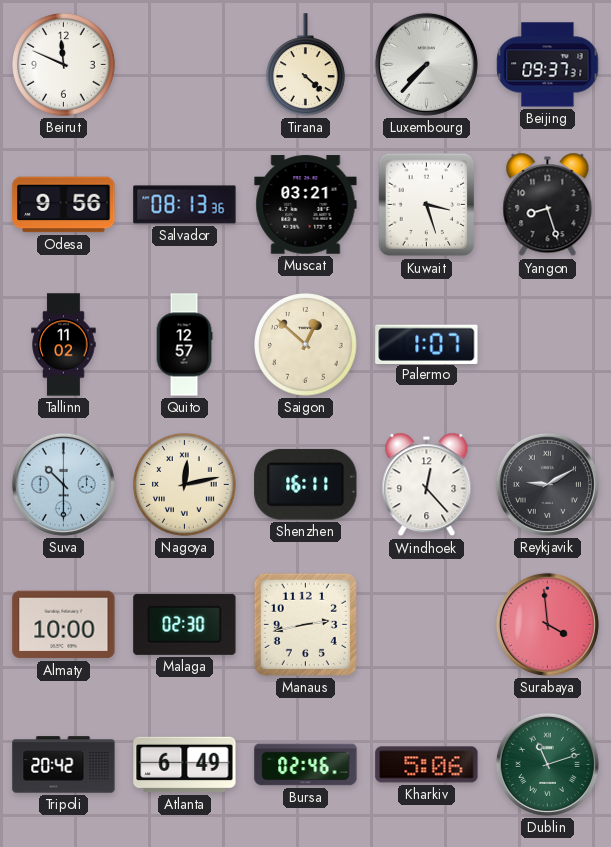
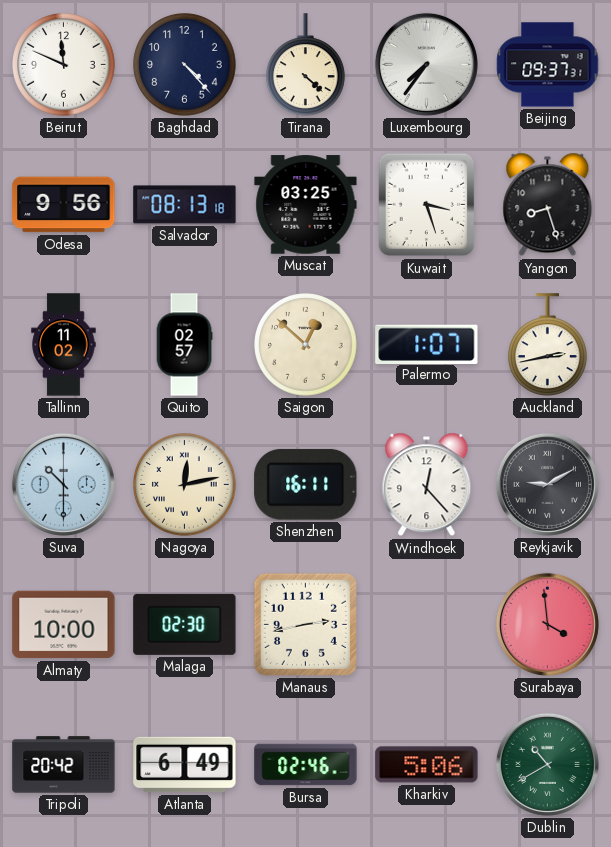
Baghdad: none -> 4:23 (185, 65)
Luxembourg: 7:37 -> 7:36 (426, 64)
Salvador: 08:13:36 -> 08:13:18 (185, 205)
Muscat: 03:21 -> 03:25 (306, 205)
Quito: 12:57 -> 02:57 (184, 345)
Auckland: none -> 2:43 (548, 345)
Dublin: 11:12 -> 10:40 (547, 764)
